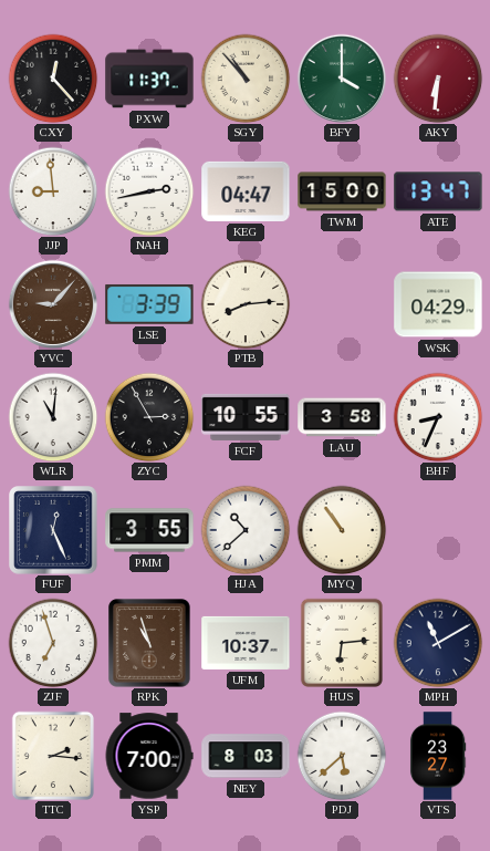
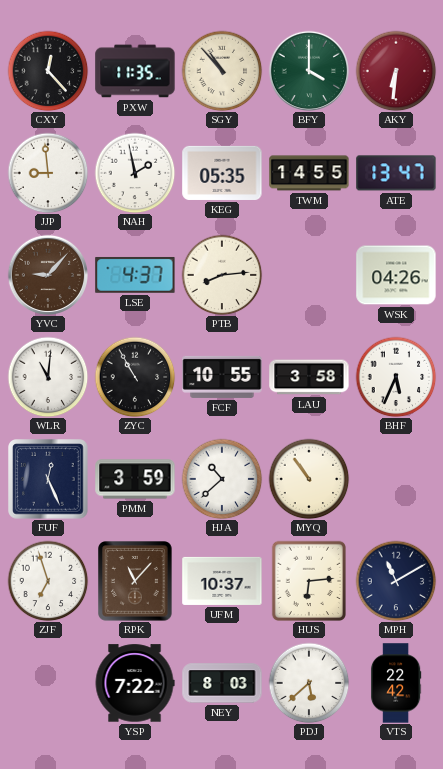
PXW: 11:37 -> 11:35 (135, 71)
NAH: 2:43 -> 1:58 (135, 173)
KEG: 04:47 -> 05:35 (222, 173)
TWM: 15:00 -> 14:55 (309, 173)
LSE: 3:39 -> 4:37 (135, 275)
WSK: 04:29 -> 04:26 (396, 275)
ZYC: 2:55 -> 10:55 (135, 377)
BHF: 8:34 -> 5:34 (396, 377)
PMM: 3:55 -> 3:59 (135, 479)
RPK: 10:57 -> 11:07 (136, 581)
TTC: 2:16 -> none (52, 755)
YSP: 7:00 -> 7:22 (135, 683)
VTS: 23:27 -> 22:42 (396, 683)
